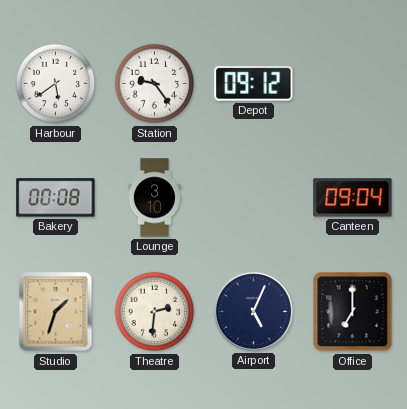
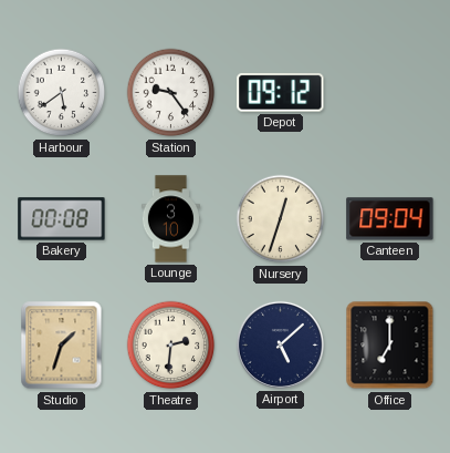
Nursery: none -> 12:33 (281, 219)
Airport: 5:04 -> 5:08 (280, 344)
